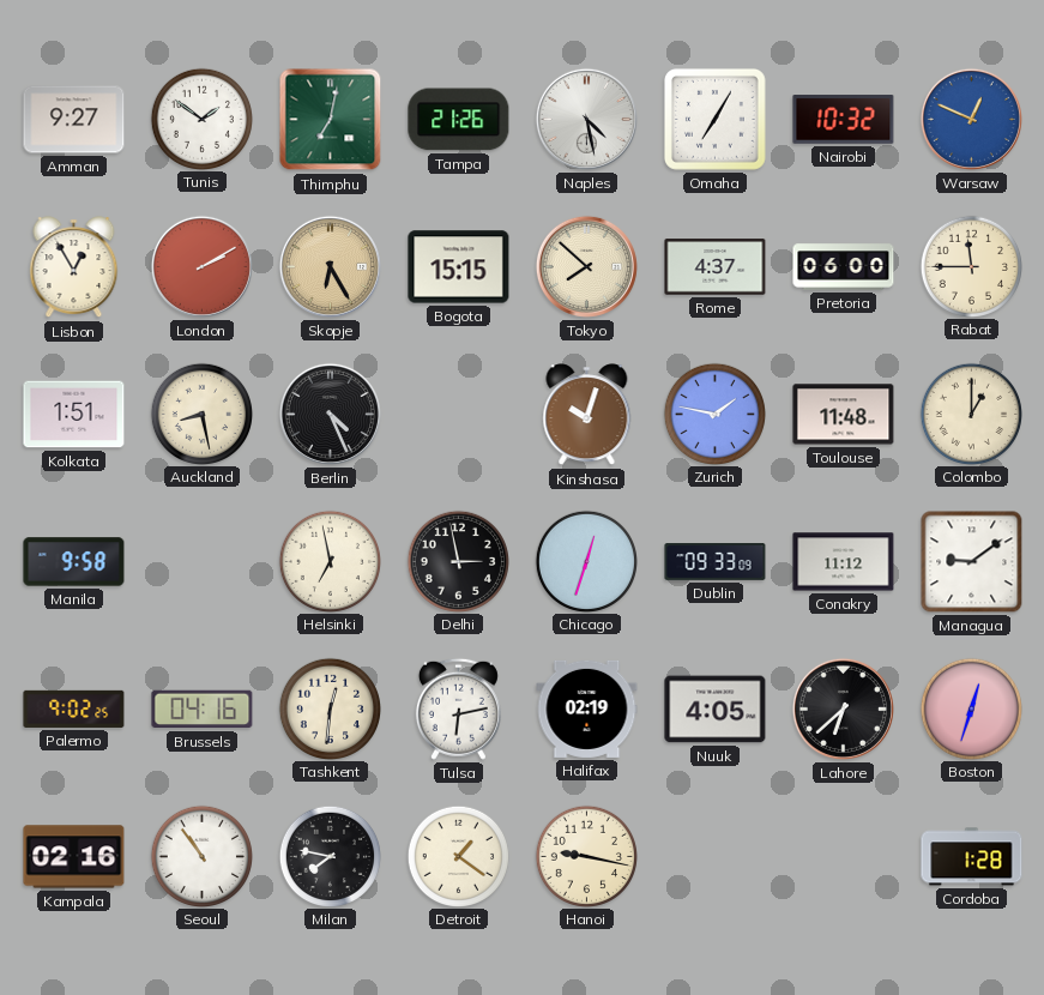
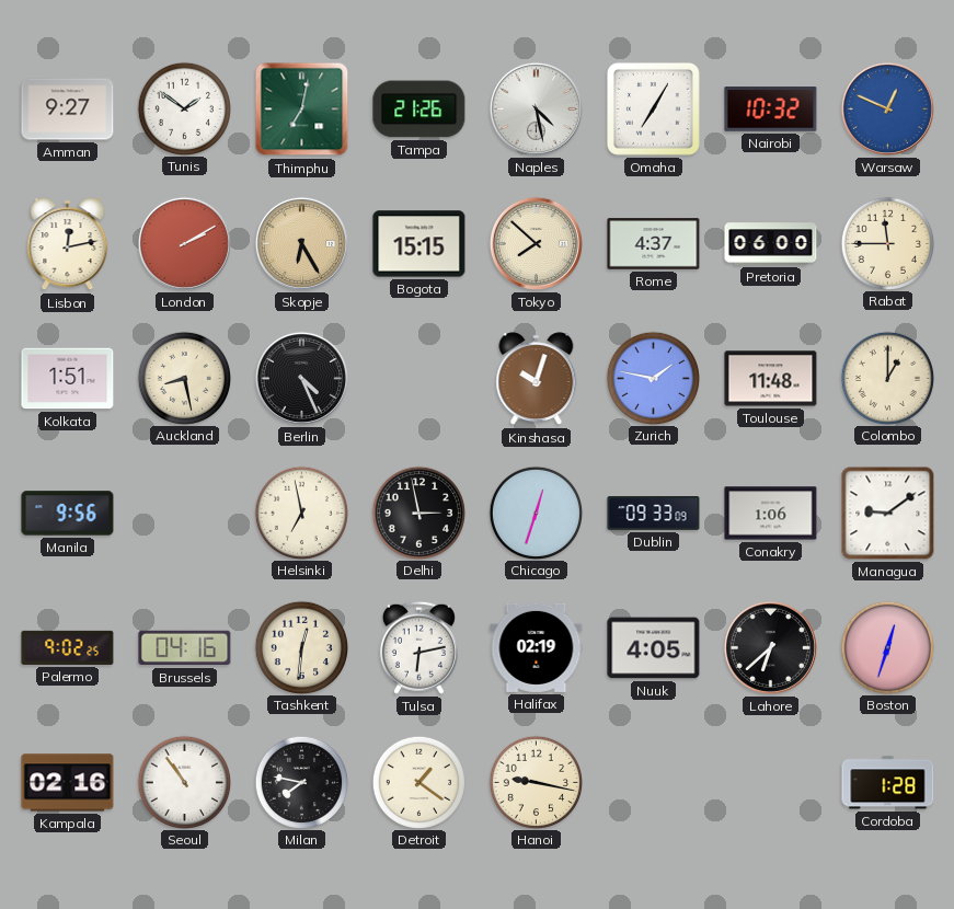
Lisbon: 12:55 -> 12:13 (68, 244)
Manila: 9:58 -> 9:56 (68, 514)
Conakry: 11:12 -> 1:06 (771, 514)
